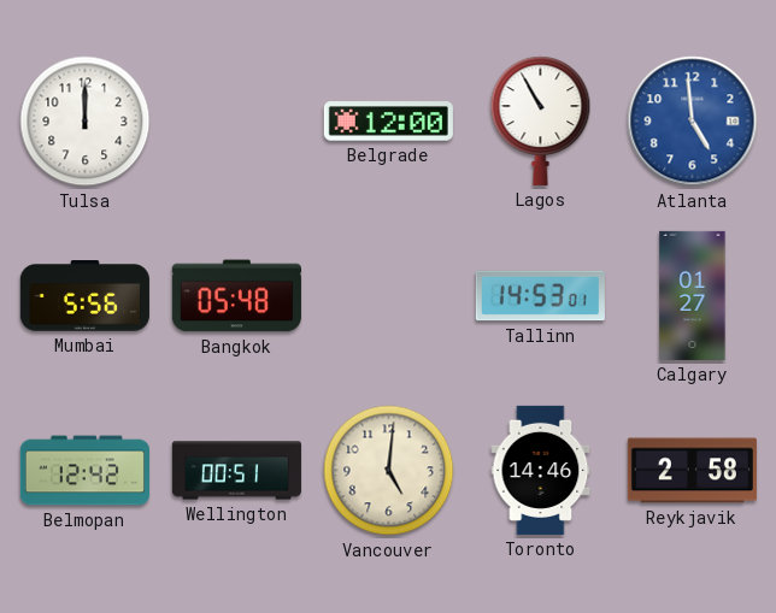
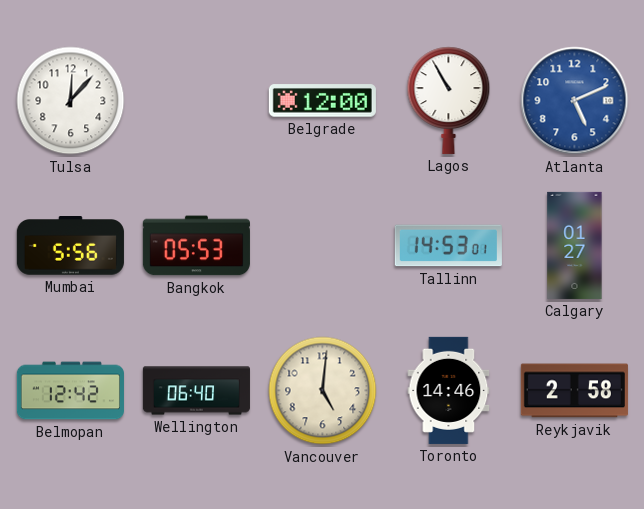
Tulsa: 12:00 -> 12:07 (71, 101)
Atlanta: 4:59 -> 5:11 (575, 101)
Bangkok: 05:48 -> 05:53 (196, 246)
Wellington: 00:51 -> 06:40 (196, 391)
